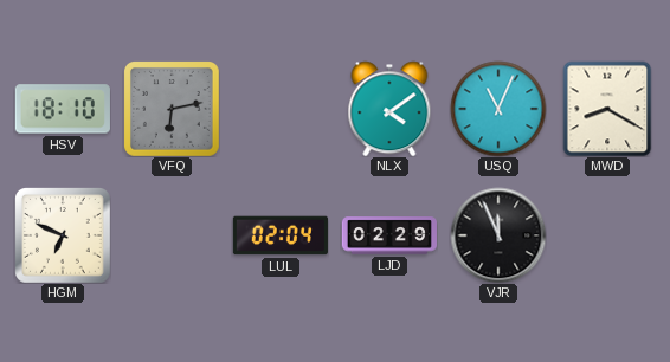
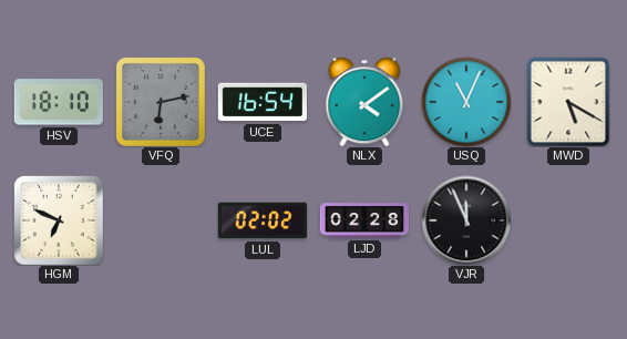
UCE: none -> 16:54 (263, 102)
MWD: 8:20 -> 5:20 (568, 102)
LUL: 02:04 -> 02:02 (263, 220)
LJD: 02:29 -> 02:28 (363, 220)
